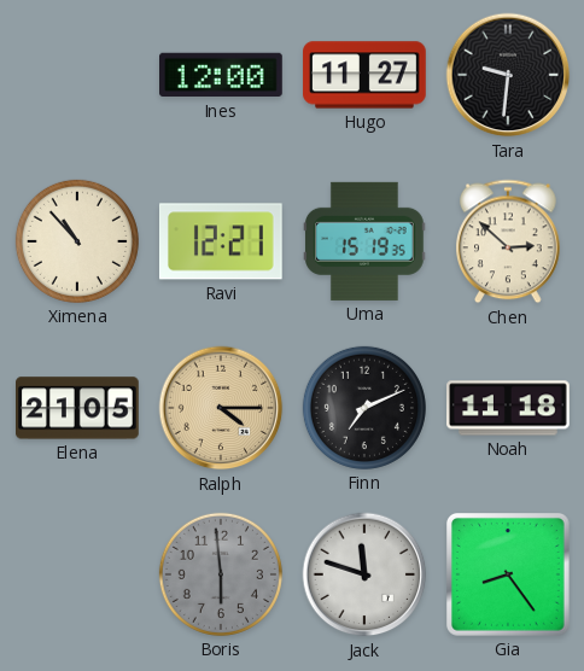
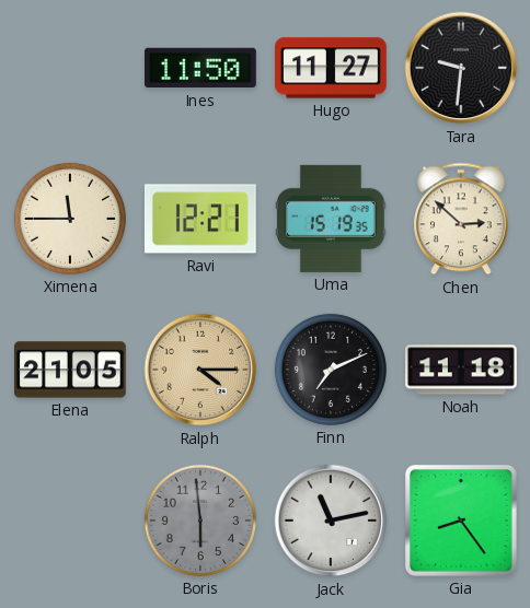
Ines: 12:00 -> 11:50 (201, 68)
Ximena: 10:53 -> 11:45 (70, 219)
Jack: 11:48 -> 11:13 (331, 521)
